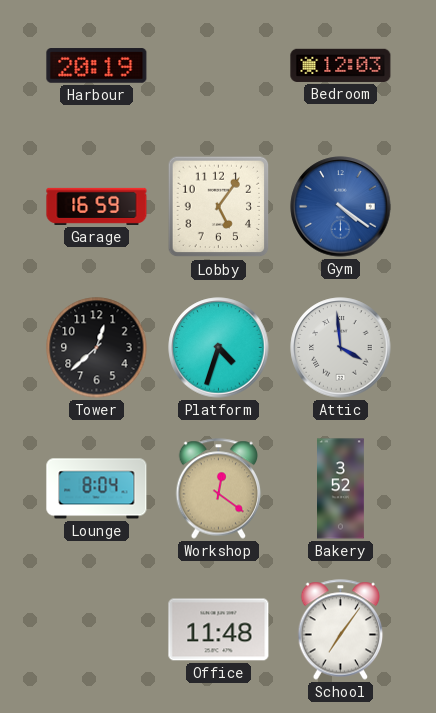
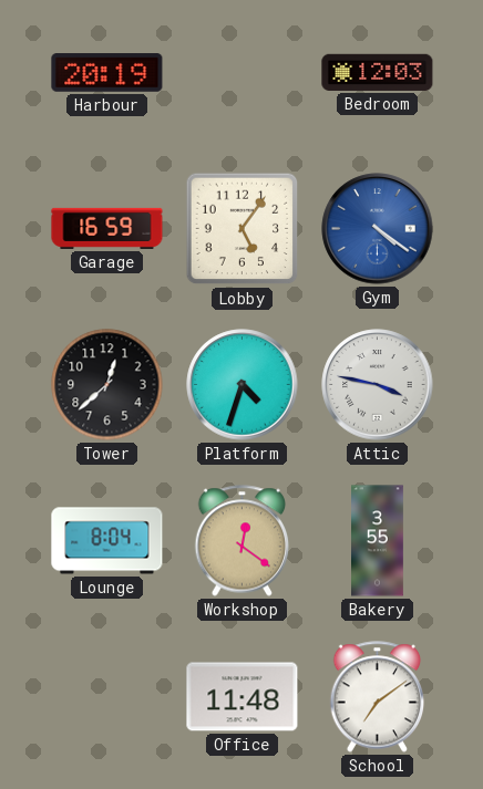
Attic: 3:59 -> 3:47 (378, 385)
Bakery: 3:52 -> 3:55 (378, 541)
School: 7:06 -> 7:09 (378, 697)
